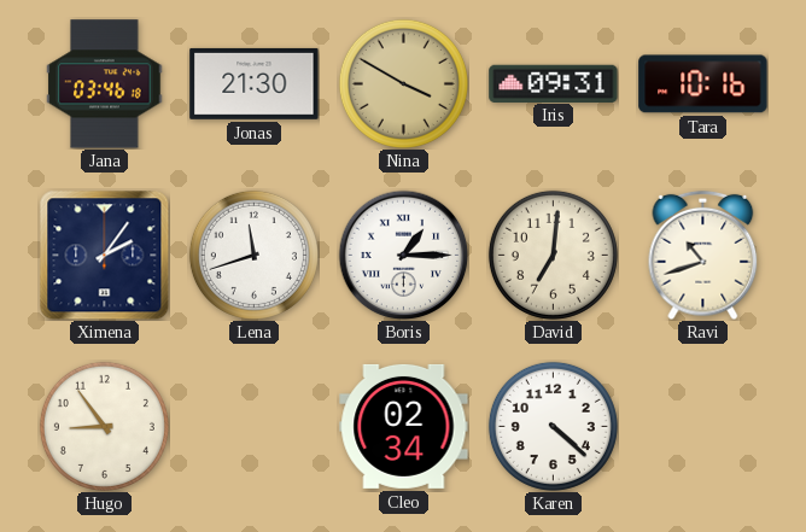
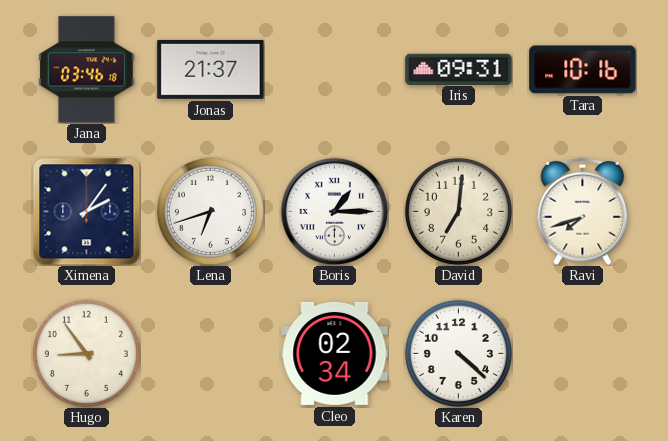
Jonas: 21:30 -> 21:37 (211, 69)
Nina: 3:50 -> none (403, 83)
Lena: 11:42 -> 6:42 (210, 211)
Ravi: 10:42 -> 7:42 (583, 211)
